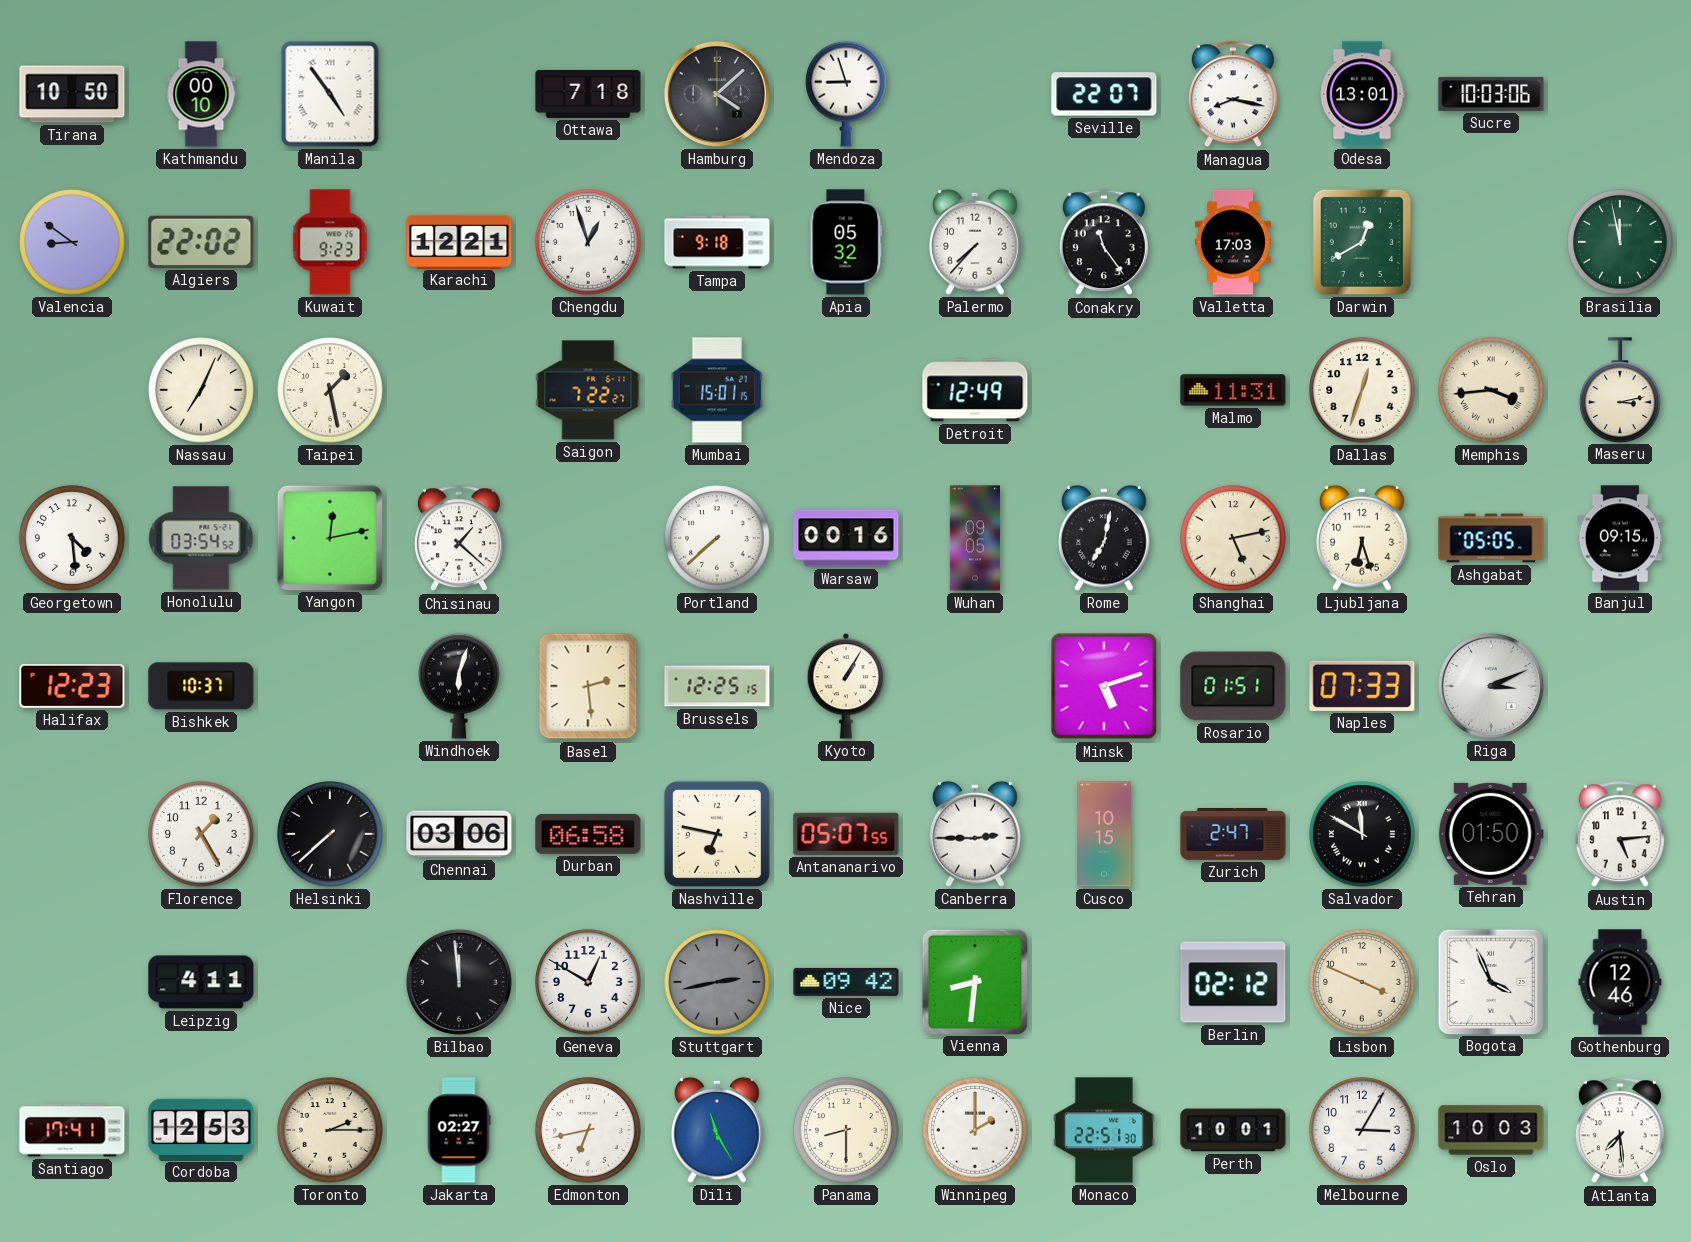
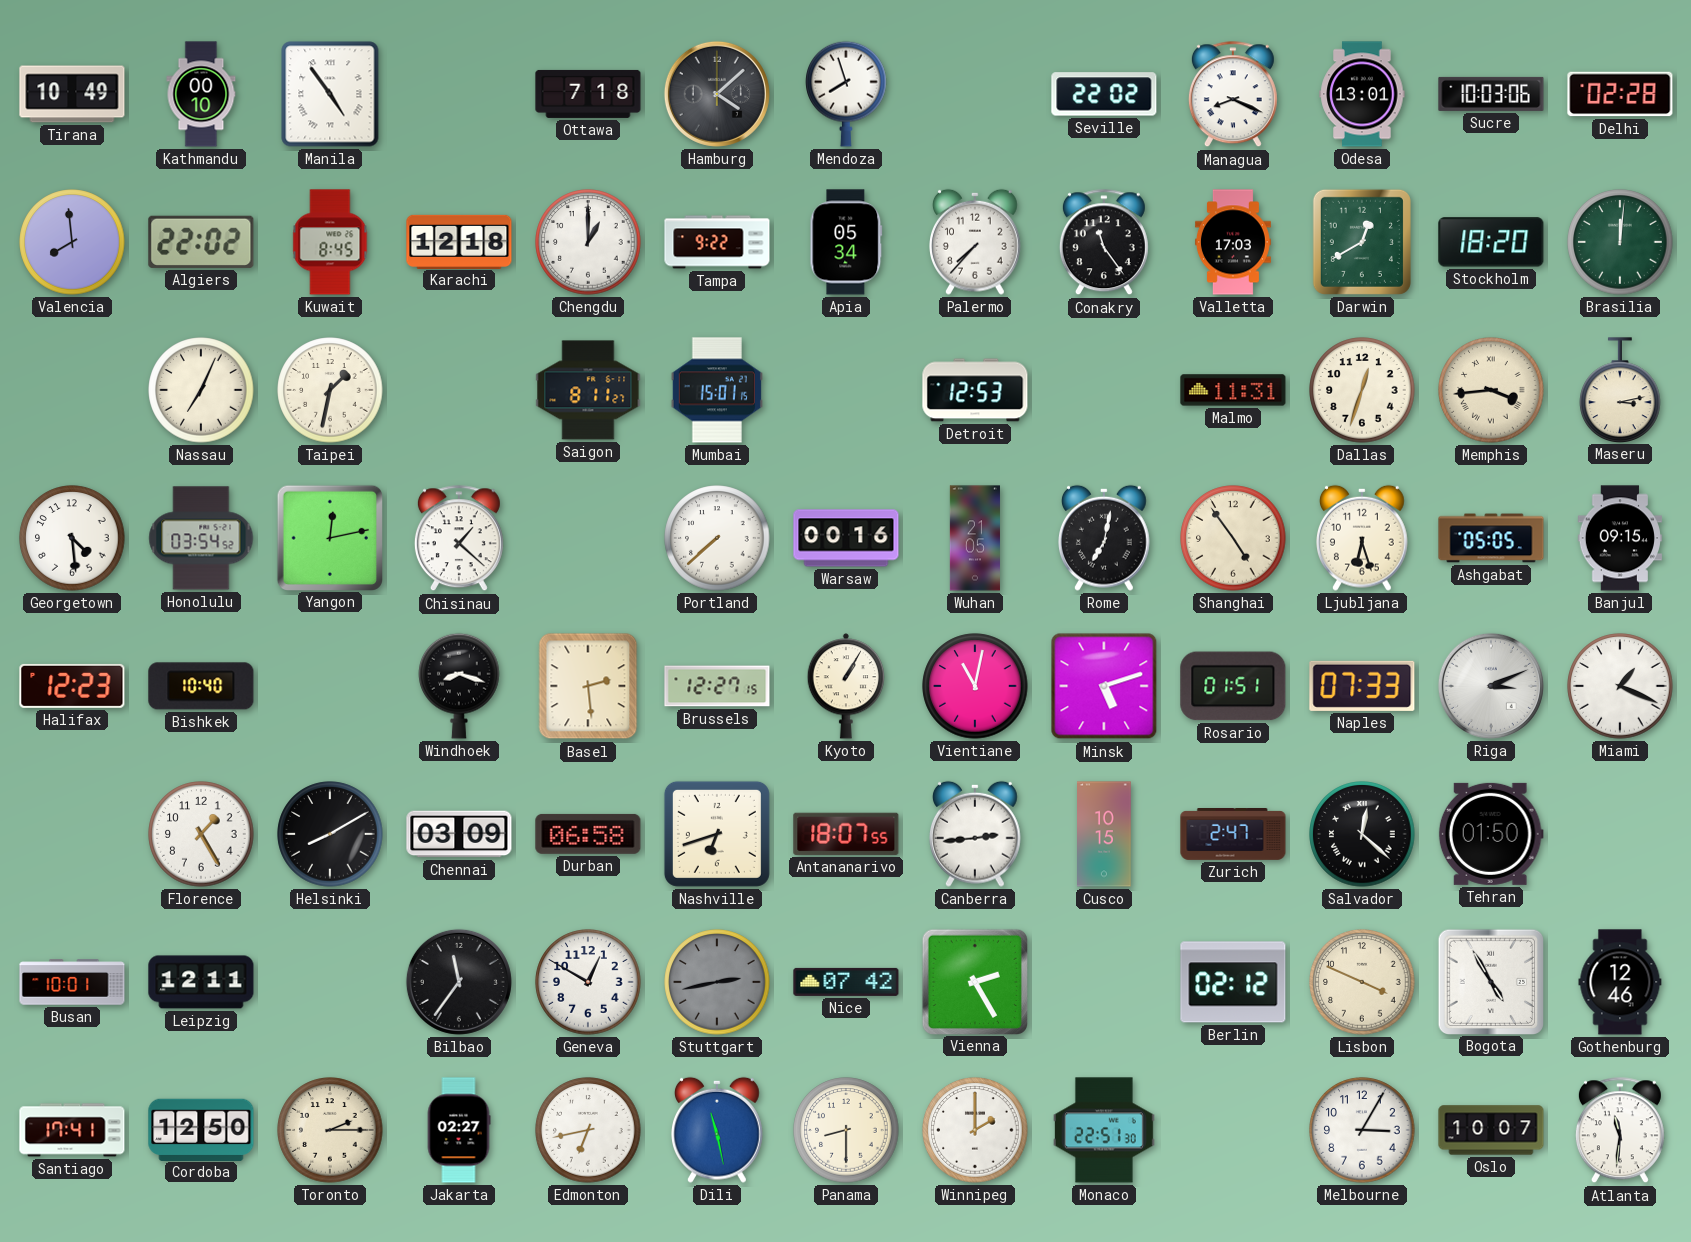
Tirana: 10:50 -> 10:49 (72, 94)
Mendoza: 8:57 -> 7:57 (846, 94)
Seville: 22:07 -> 22:02 (1104, 94)
Managua: 8:17 -> 8:19 (1233, 95)
Delhi: none -> 02:28 (1620, 94)
Valencia: 8:51 -> 7:59 (72, 242)
Kuwait: 9:23 -> 8:45 (330, 242)
Karachi: 12:21 -> 12:18 (459, 241)
Chengdu: 12:57 -> 1:00 (588, 242)
Tampa: 9:18 -> 9:22 (717, 242)
Apia: 05:32 -> 05:34 (846, 242)
Stockholm: none -> 18:20 (1491, 242)
Brasilia: 11:58 -> 12:01 (1620, 242)
Taipei: 1:28 -> 1:32 (330, 390)
Saigon: 7:22 -> 8:11 (588, 390)
Detroit: 12:49 -> 12:53 (975, 390)
Wuhan: 09:05 -> 21:05 (975, 538)
Shanghai: 5:13 -> 4:54 (1233, 538)
Bishkek: 10:37 -> 10:40 (201, 686)
Windhoek: 6:03 -> 8:18 (459, 686)
Brussels: 12:25 -> 12:27 (717, 686)
Vientiane: none -> 11:02 (975, 686)
Miami: none -> 1:19 (1620, 686)
Helsinki: 7:38 -> 8:10 (330, 834)
Chennai: 03:06 -> 03:09 (459, 834)
Nashville: 6:47 -> 6:42 (717, 834)
Antananarivo: 05:07 -> 18:07 (846, 834)
Canberra: 2:45 -> 2:44 (976, 834)
Salvador: 11:50 -> 12:22 (1362, 834)
Austin: 5:14 -> none (1620, 835)
Busan: none -> 10:01 (72, 982)
Leipzig: 4:11 -> 12:11 (201, 982)
Bilbao: 11:59 -> 11:36 (459, 982)
Nice: 09:42 -> 07:42 (846, 982)
Vienna: 8:31 -> 2:25 (974, 981)
Bogota: 3:56 -> 4:55 (1490, 981)
Cordoba: 12:53 -> 12:50 (201, 1129)
Dili: 11:25 -> 11:28 (718, 1130)
Perth: 10:01 -> none (1233, 1130)
Oslo: 10:03 -> 10:07 (1491, 1130)
Atlanta: 7:29 -> 11:31 (1620, 1131)
